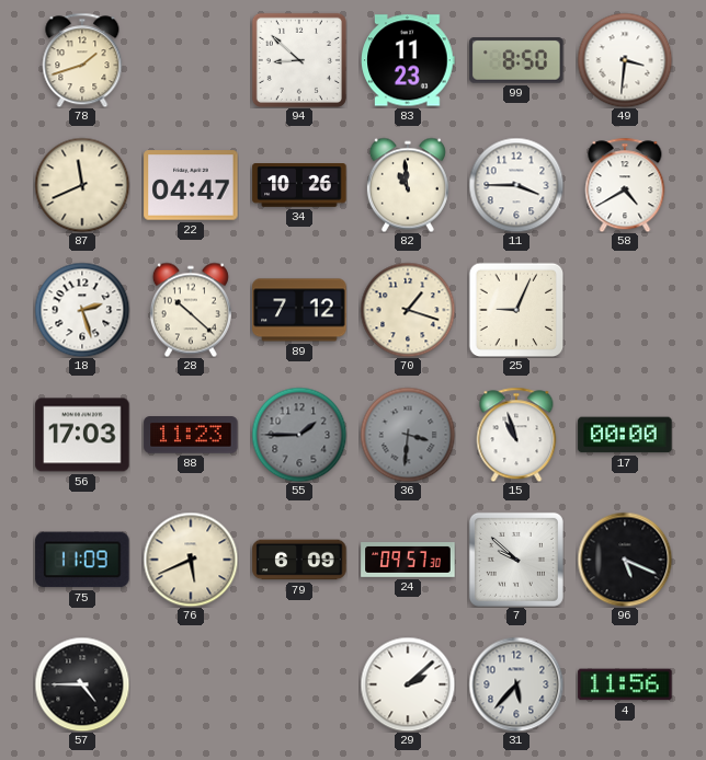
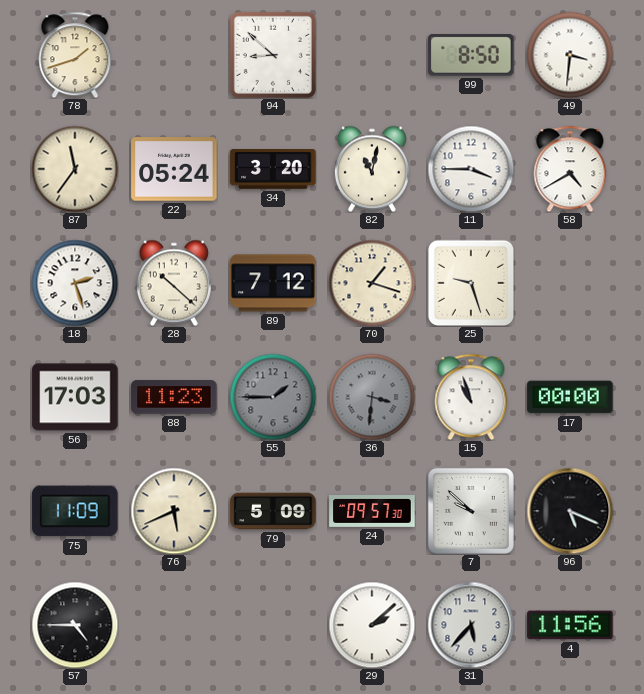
83: 11:23 -> none (408, 60)
87: 11:41 -> 11:36 (75, 169)
22: 04:47 -> 05:24 (174, 169)
34: 10:26 -> 3:20 (273, 170)
82: 10:59 -> 11:02 (372, 169)
25: 9:04 -> 9:27 (471, 283)
79: 6:09 -> 5:09 (273, 511)
